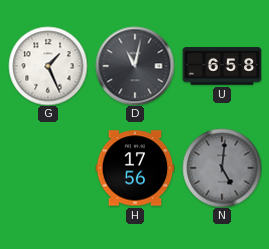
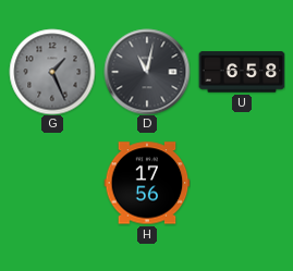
G dial: white -> grey (52, 72)
N: 5:01 -> none (222, 168)
